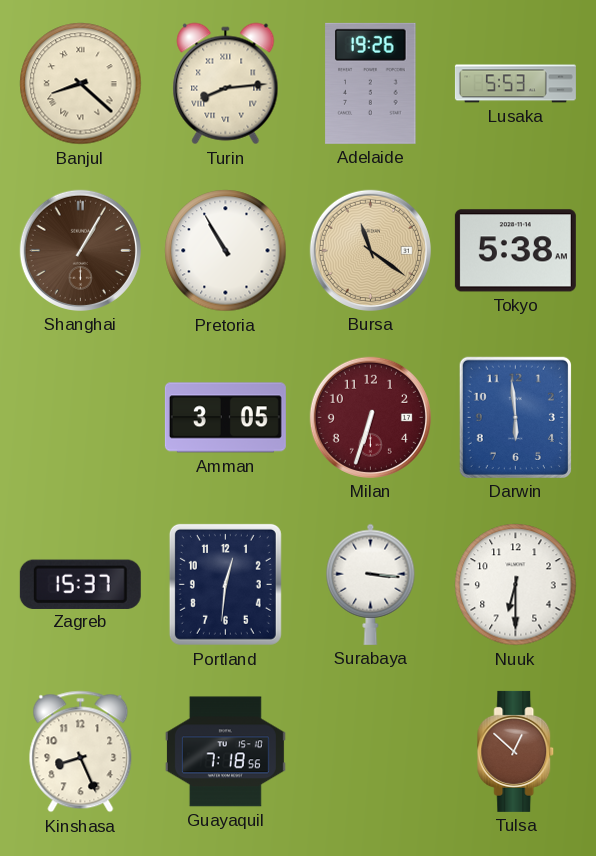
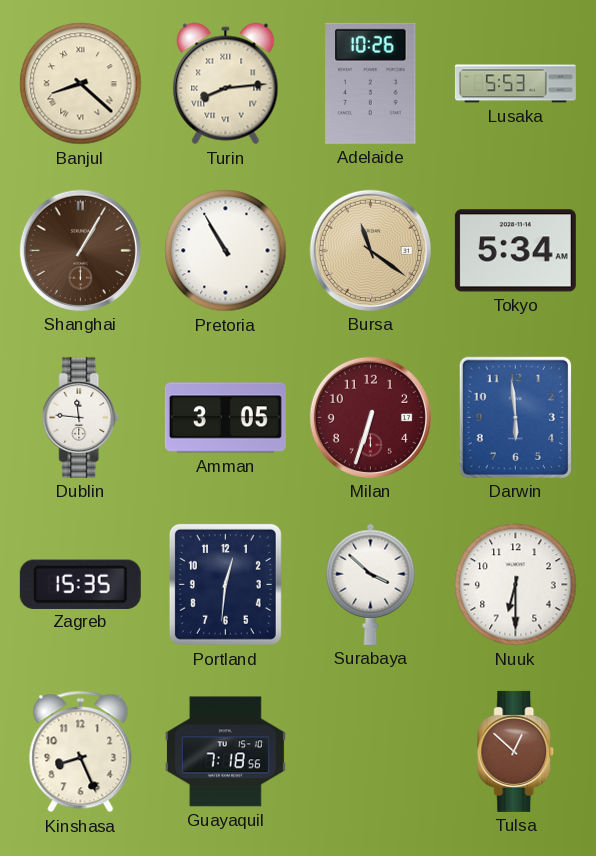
Adelaide: 19:26 -> 10:26 (371, 83)
Tokyo: 5:38 -> 5:34 (515, 251)
Dublin: none -> 11:46 (81, 417)
Zagreb: 15:37 -> 15:35 (80, 584)
Surabaya: 3:16 -> 3:52 (371, 584)
